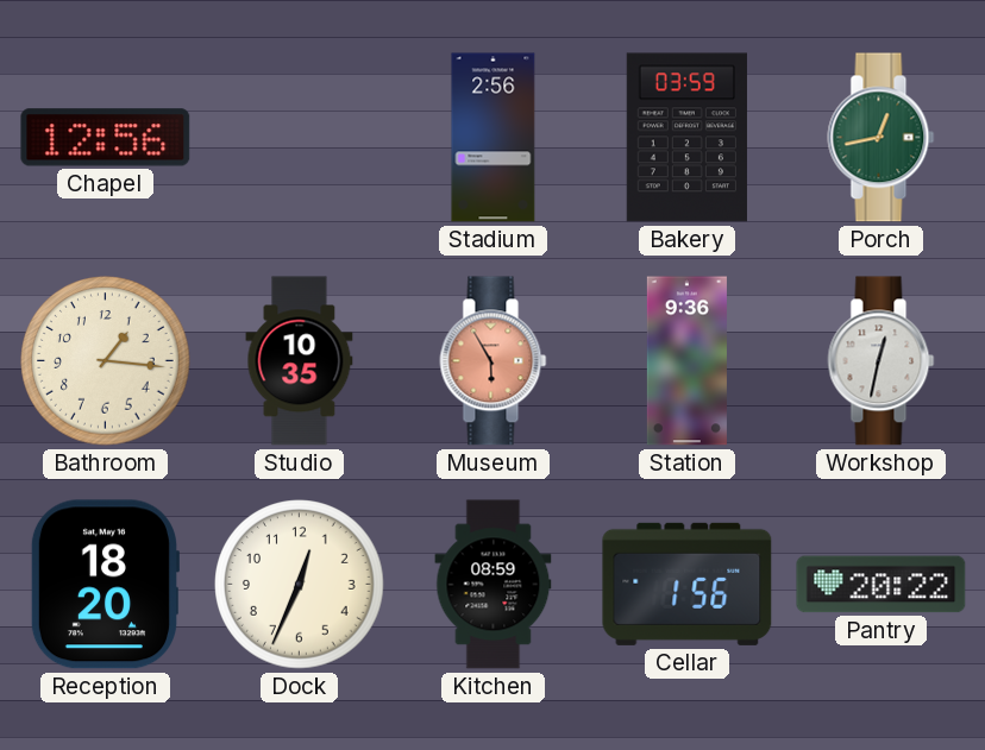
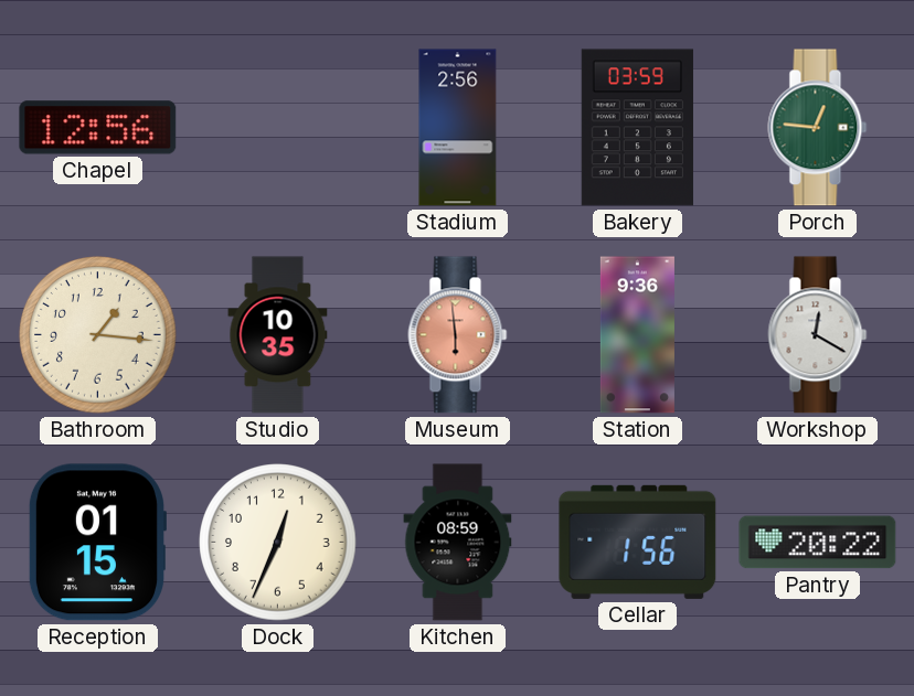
Porch: 12:43 -> 12:46 (818, 128)
Museum: 5:55 -> 5:59 (458, 335)
Workshop: 12:32 -> 12:20 (818, 335)
Reception: 18:20 -> 01:15 (96, 543)
